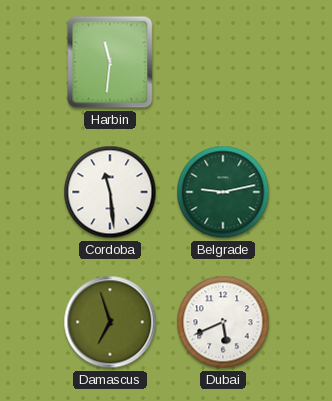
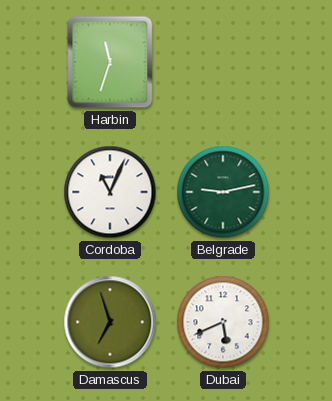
Harbin: 11:31 -> 11:33 (110, 62)
Cordoba: 11:29 -> 11:04 (110, 192)
